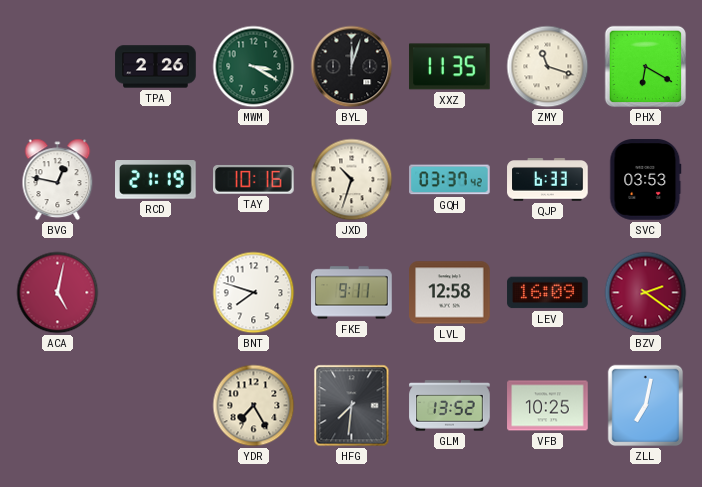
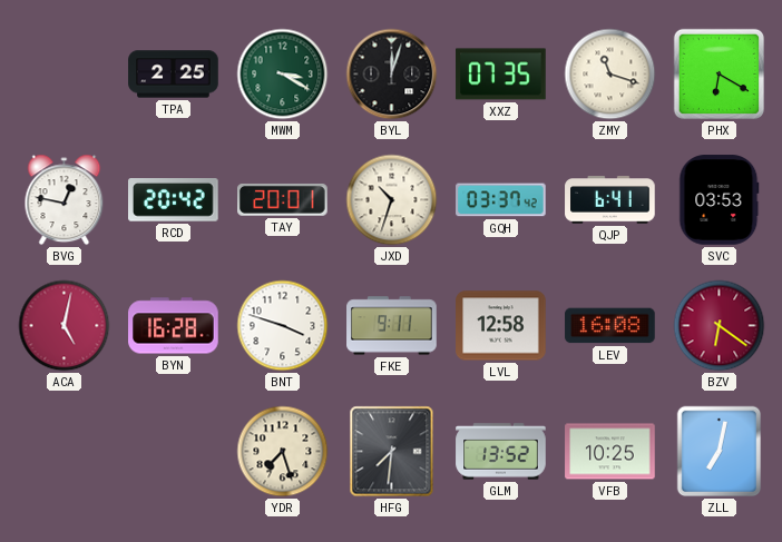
TPA: 2:26 -> 2:25 (174, 75)
XXZ: 11:35 -> 07:35 (501, 75)
RCD: 21:19 -> 20:42 (174, 200)
TAY: 10:16 -> 20:01 (283, 199)
QJP: 6:33 -> 6:41 (610, 200)
BYN: none -> 16:28 (174, 326)
BNT: 7:48 -> 3:48 (283, 326)
LEV: 16:09 -> 16:08 (610, 326)
BZV: 2:21 -> 6:21 (720, 326)
YDR: 7:25 -> 7:27 (283, 452)
